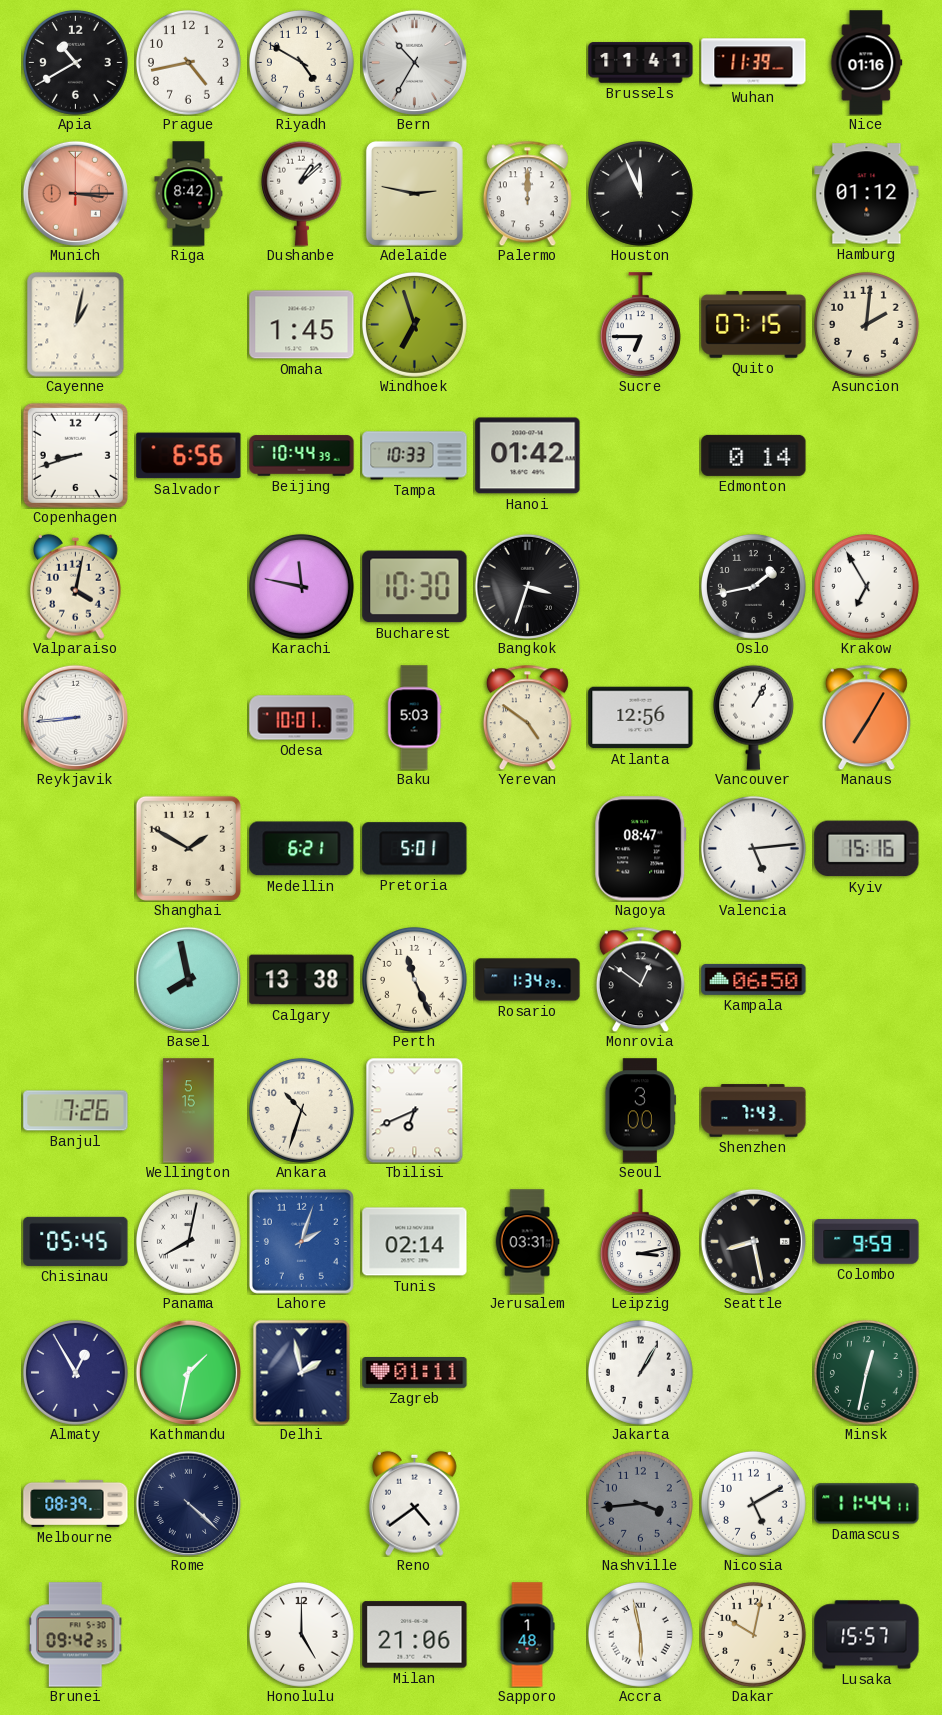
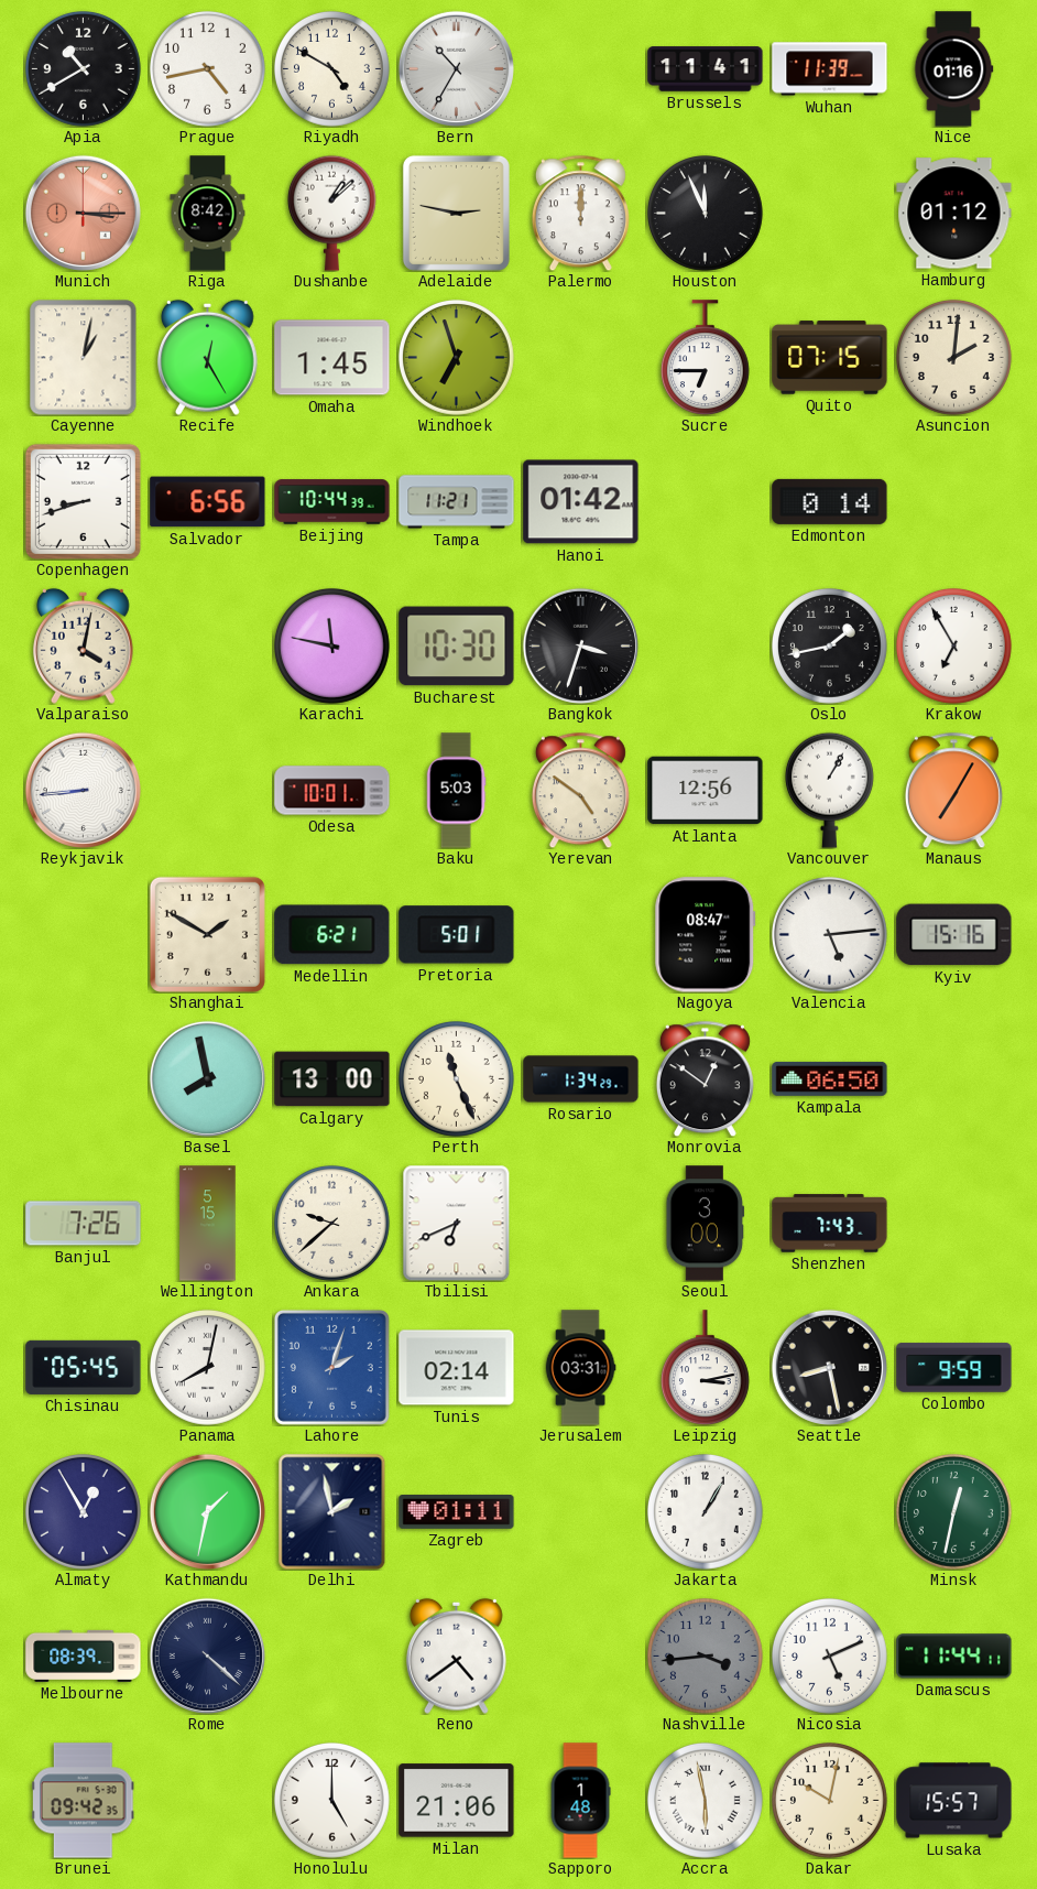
Recife: none -> 12:25 (208, 357)
Tampa: 10:33 -> 11:21 (457, 502)
Calgary: 13:38 -> 13:00 (332, 1079)
Ankara: 10:33 -> 9:38 (331, 1223)
Nicosia: 5:10 -> 5:11 (829, 1655)
